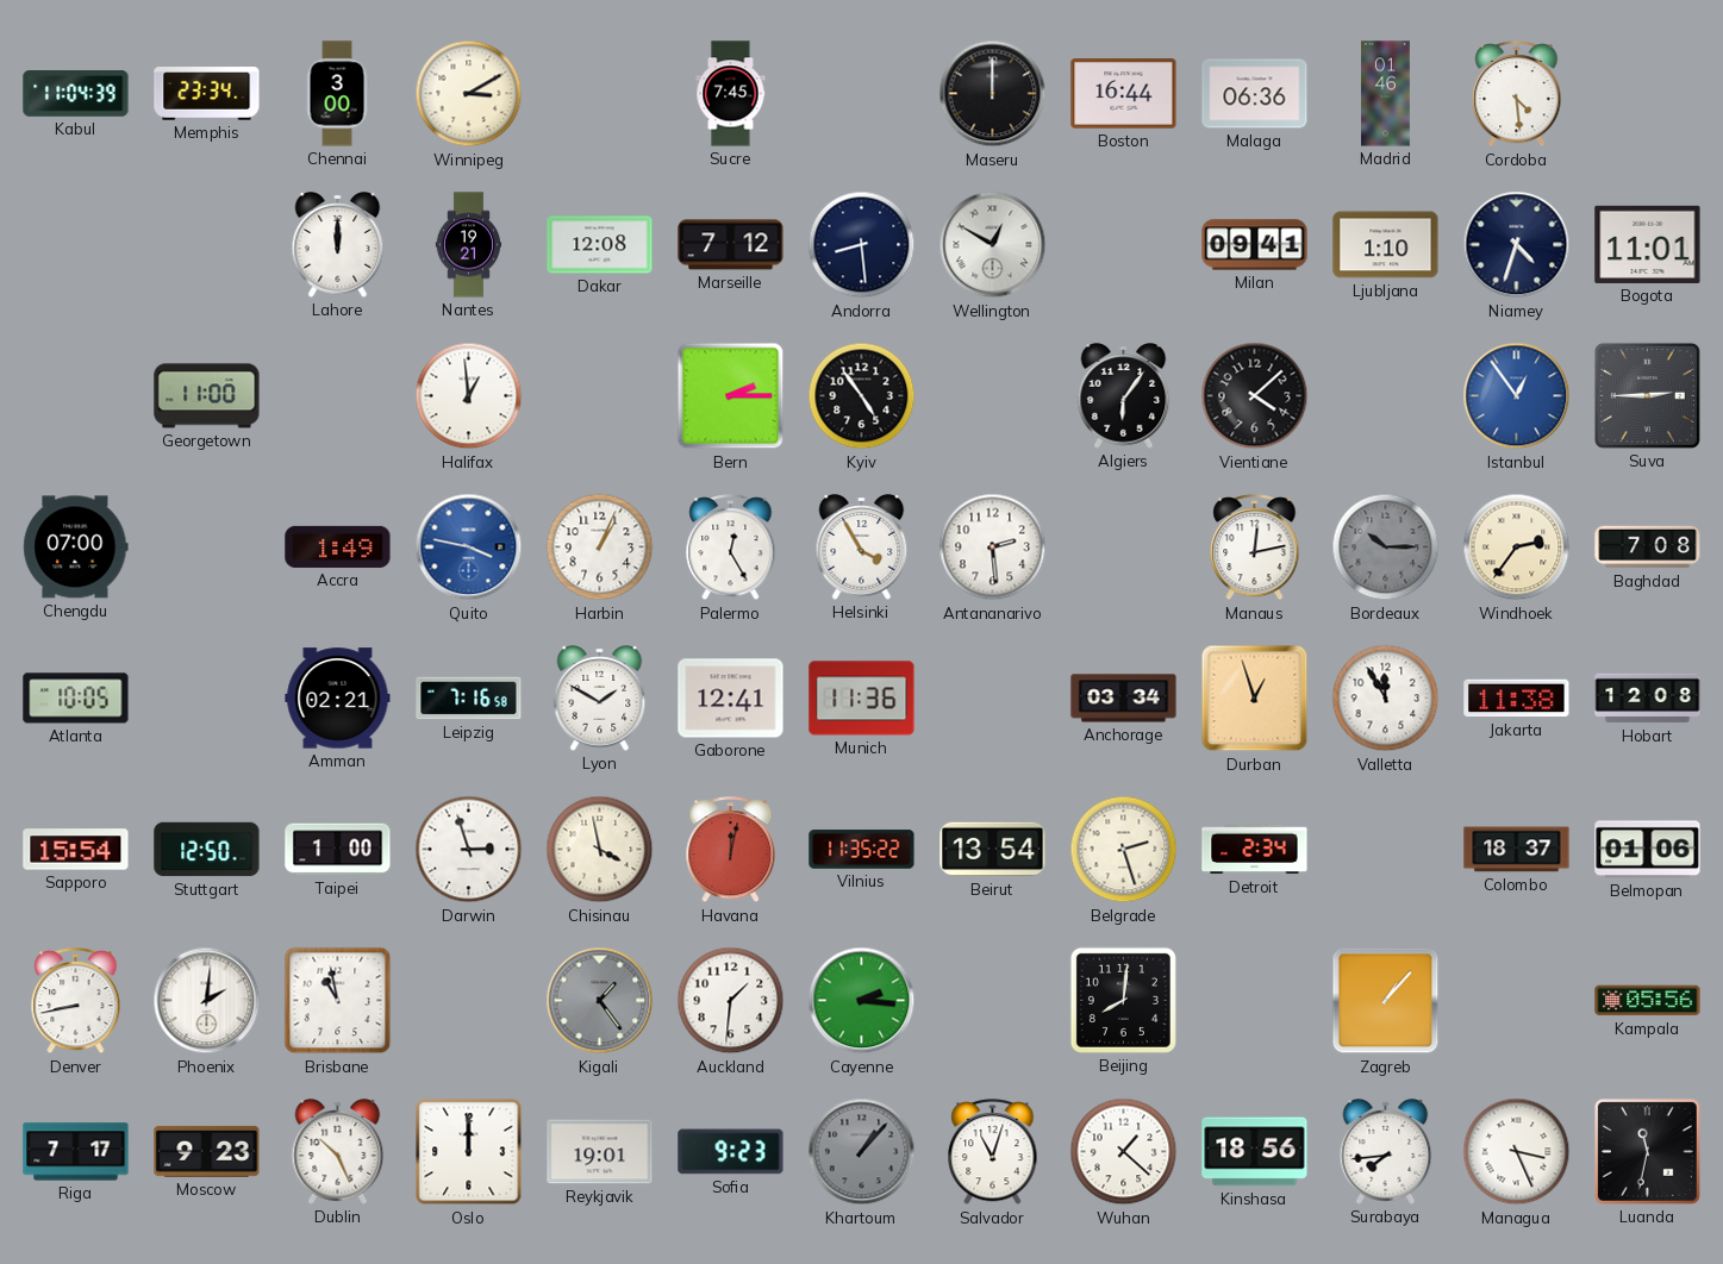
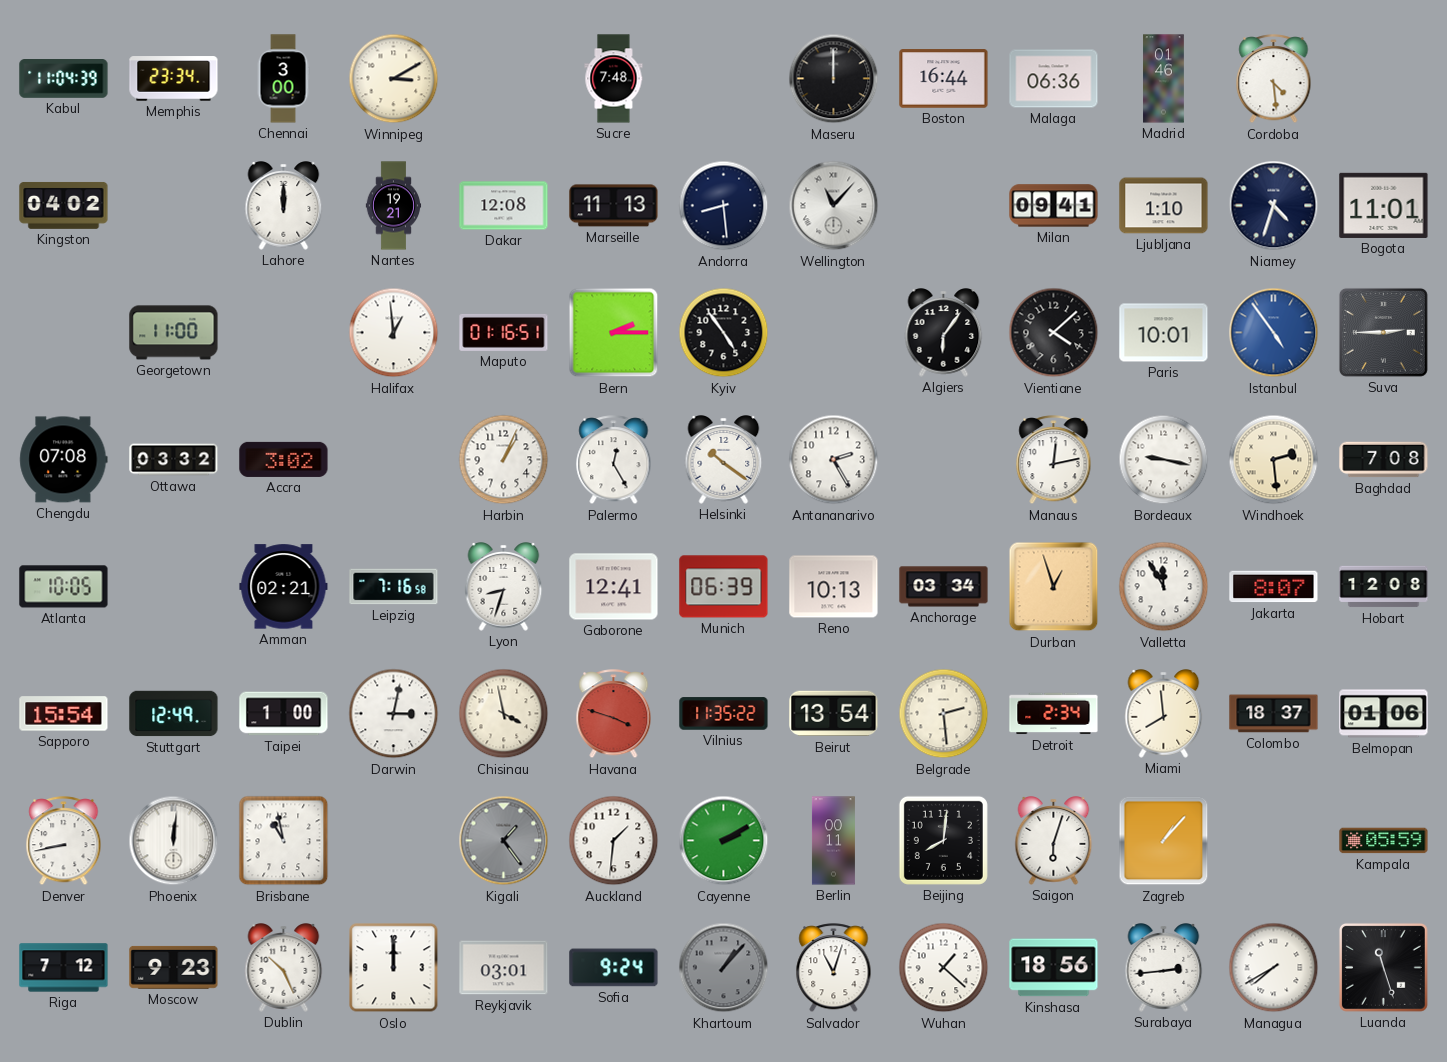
Sucre: 7:45 -> 7:48 (614, 79)
Kingston: none -> 04:02 (64, 205)
Marseille: 7:12 -> 11:13 (614, 206)
Wellington: 12:50 -> 11:07 (834, 206)
Maputo: none -> 01:16 (504, 332)
Paris: none -> 10:01 (1164, 333)
Istanbul: 12:54 -> 4:54 (1274, 333)
Chengdu: 07:00 -> 07:08 (64, 460)
Ottawa: none -> 03:32 (174, 460)
Accra: 1:49 -> 3:02 (284, 459)
Quito: 3:47 -> none (469, 547)
Helsinki: 3:55 -> 10:21 (724, 460)
Antananarivo: 2:29 -> 2:25 (834, 460)
Bordeaux: 10:15 -> 9:17 (1164, 460)
Bordeaux dial: grey -> white (1164, 460)
Windhoek: 2:36 -> 2:29 (1274, 460)
Lyon: 1:50 -> 8:33 (504, 587)
Munich: 11:36 -> 06:39 (724, 587)
Reno: none -> 10:13 (834, 587)
Jakarta: 11:38 -> 8:07 (1274, 587)
Stuttgart: 12:50 -> 12:49 (174, 714)
Darwin: 2:57 -> 3:02 (394, 714)
Havana: 12:02 -> 3:48 (614, 714)
Belgrade: 2:27 -> 2:29 (944, 714)
Miami: none -> 7:59 (1164, 714)
Phoenix: 2:01 -> 12:01 (174, 841)
Cayenne: 2:16 -> 2:10 (724, 841)
Berlin: none -> 00:11 (833, 841)
Saigon: none -> 6:03 (1054, 841)
Kampala: 05:56 -> 05:59 (1384, 841)
Riga: 7:17 -> 7:12 (64, 968)
Reykjavik: 19:01 -> 03:01 (504, 968)
Sofia: 9:23 -> 9:24 (614, 968)
Surabaya: 7:44 -> 2:44 (1164, 968)
Managua: 3:26 -> 7:40 (1274, 968)
Luanda: 11:32 -> 11:27 (1383, 967)
